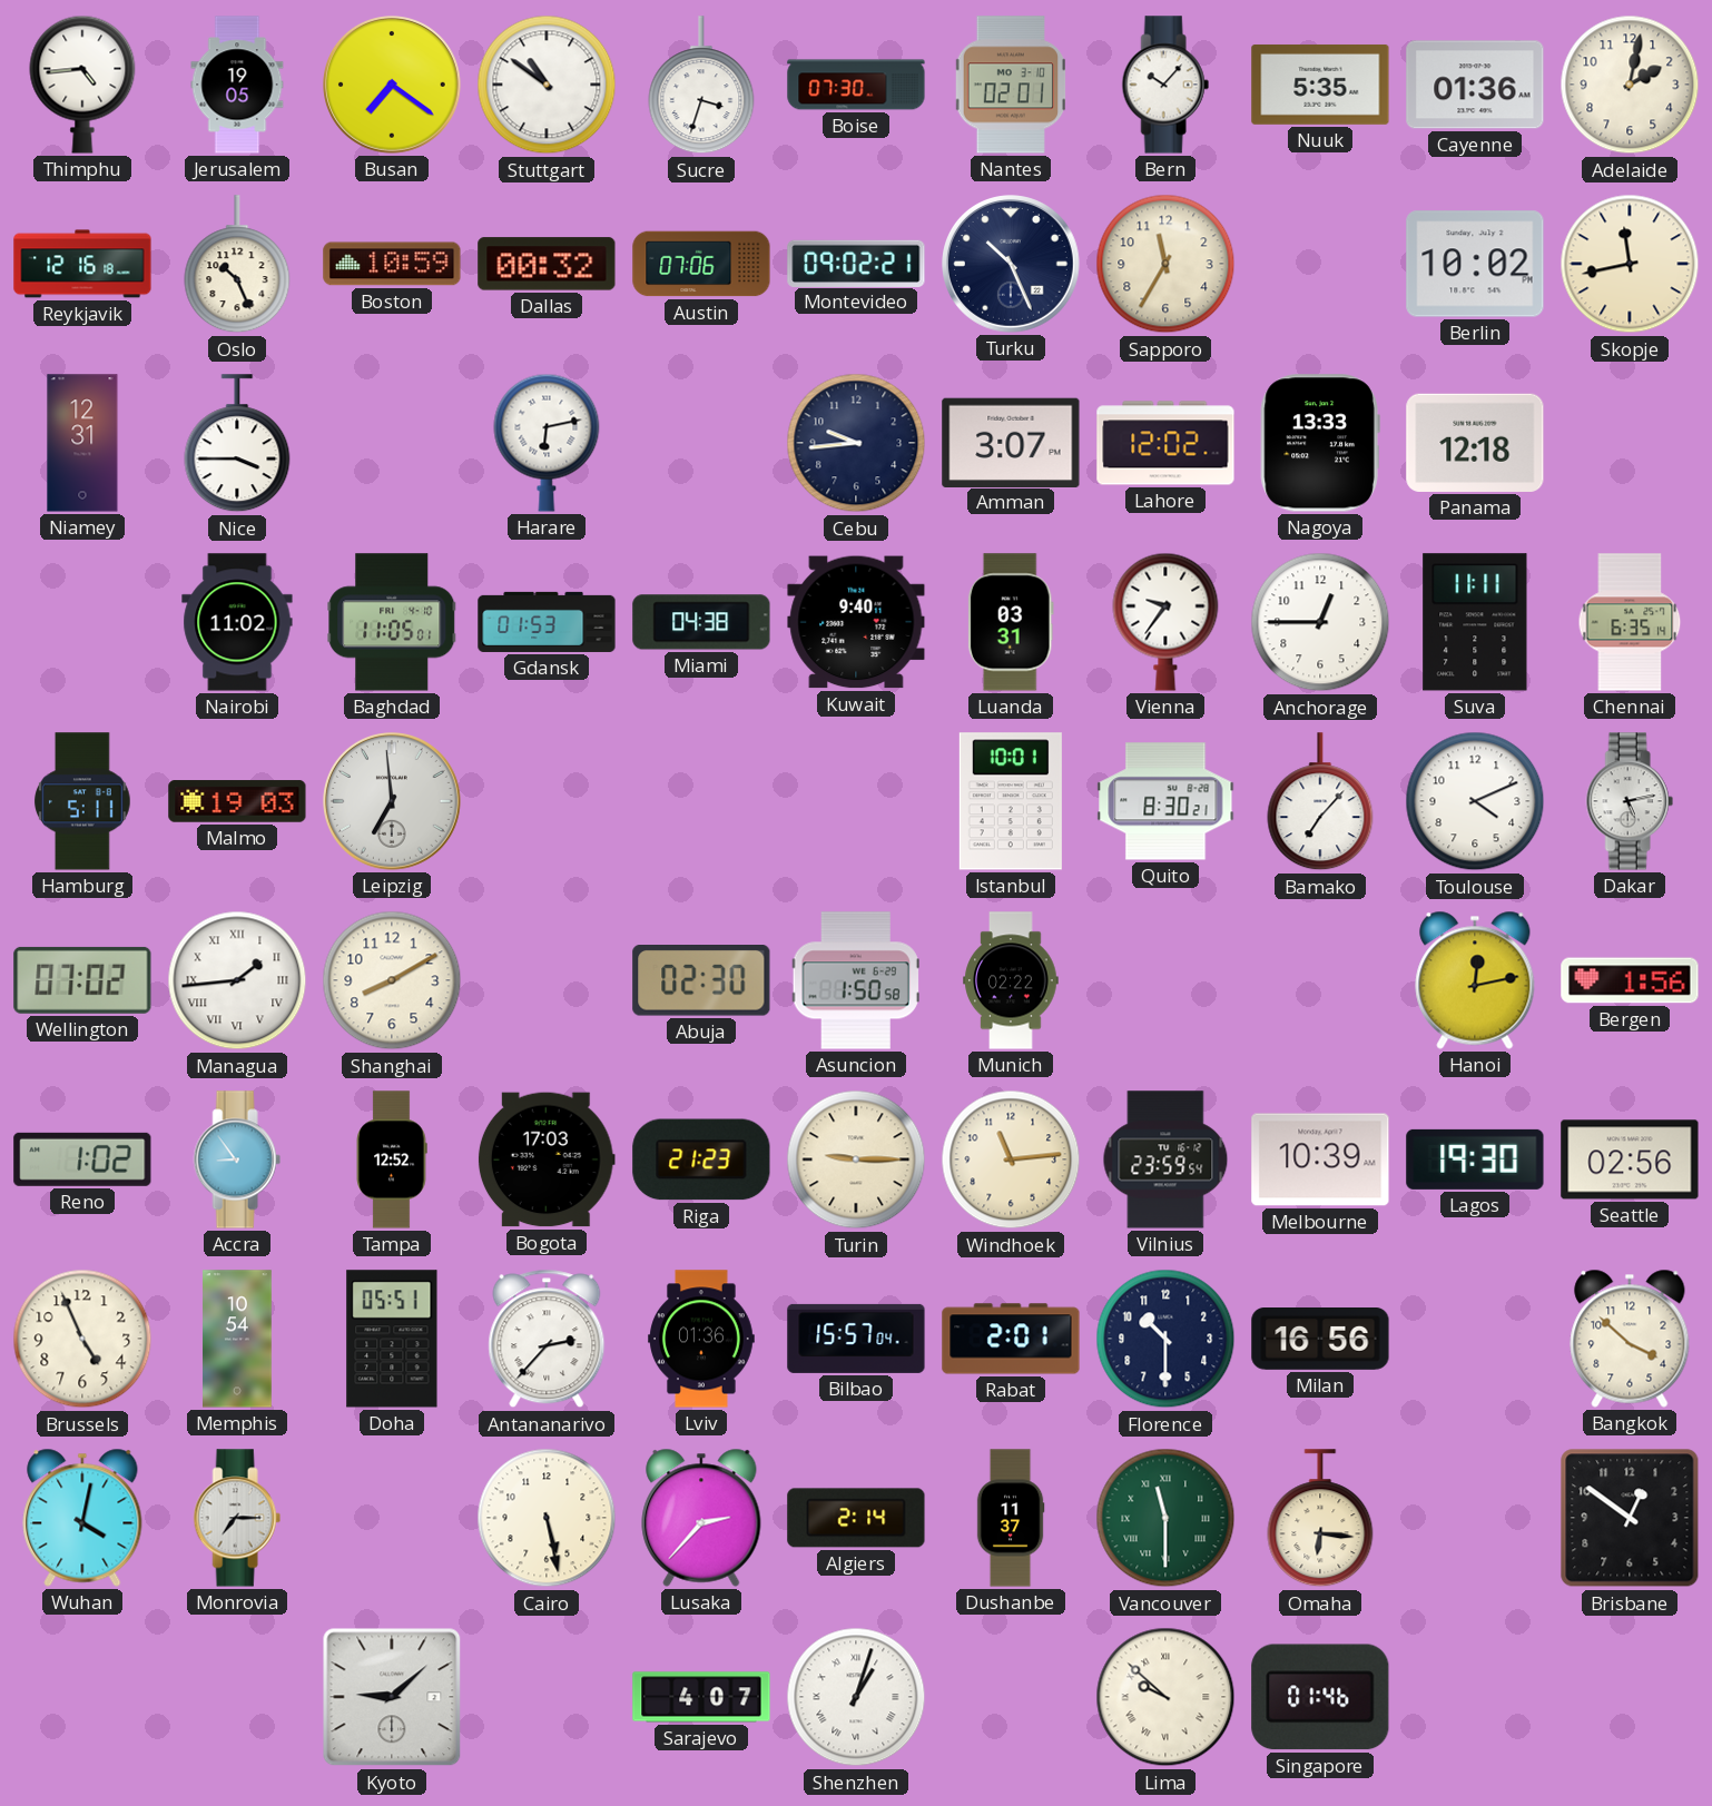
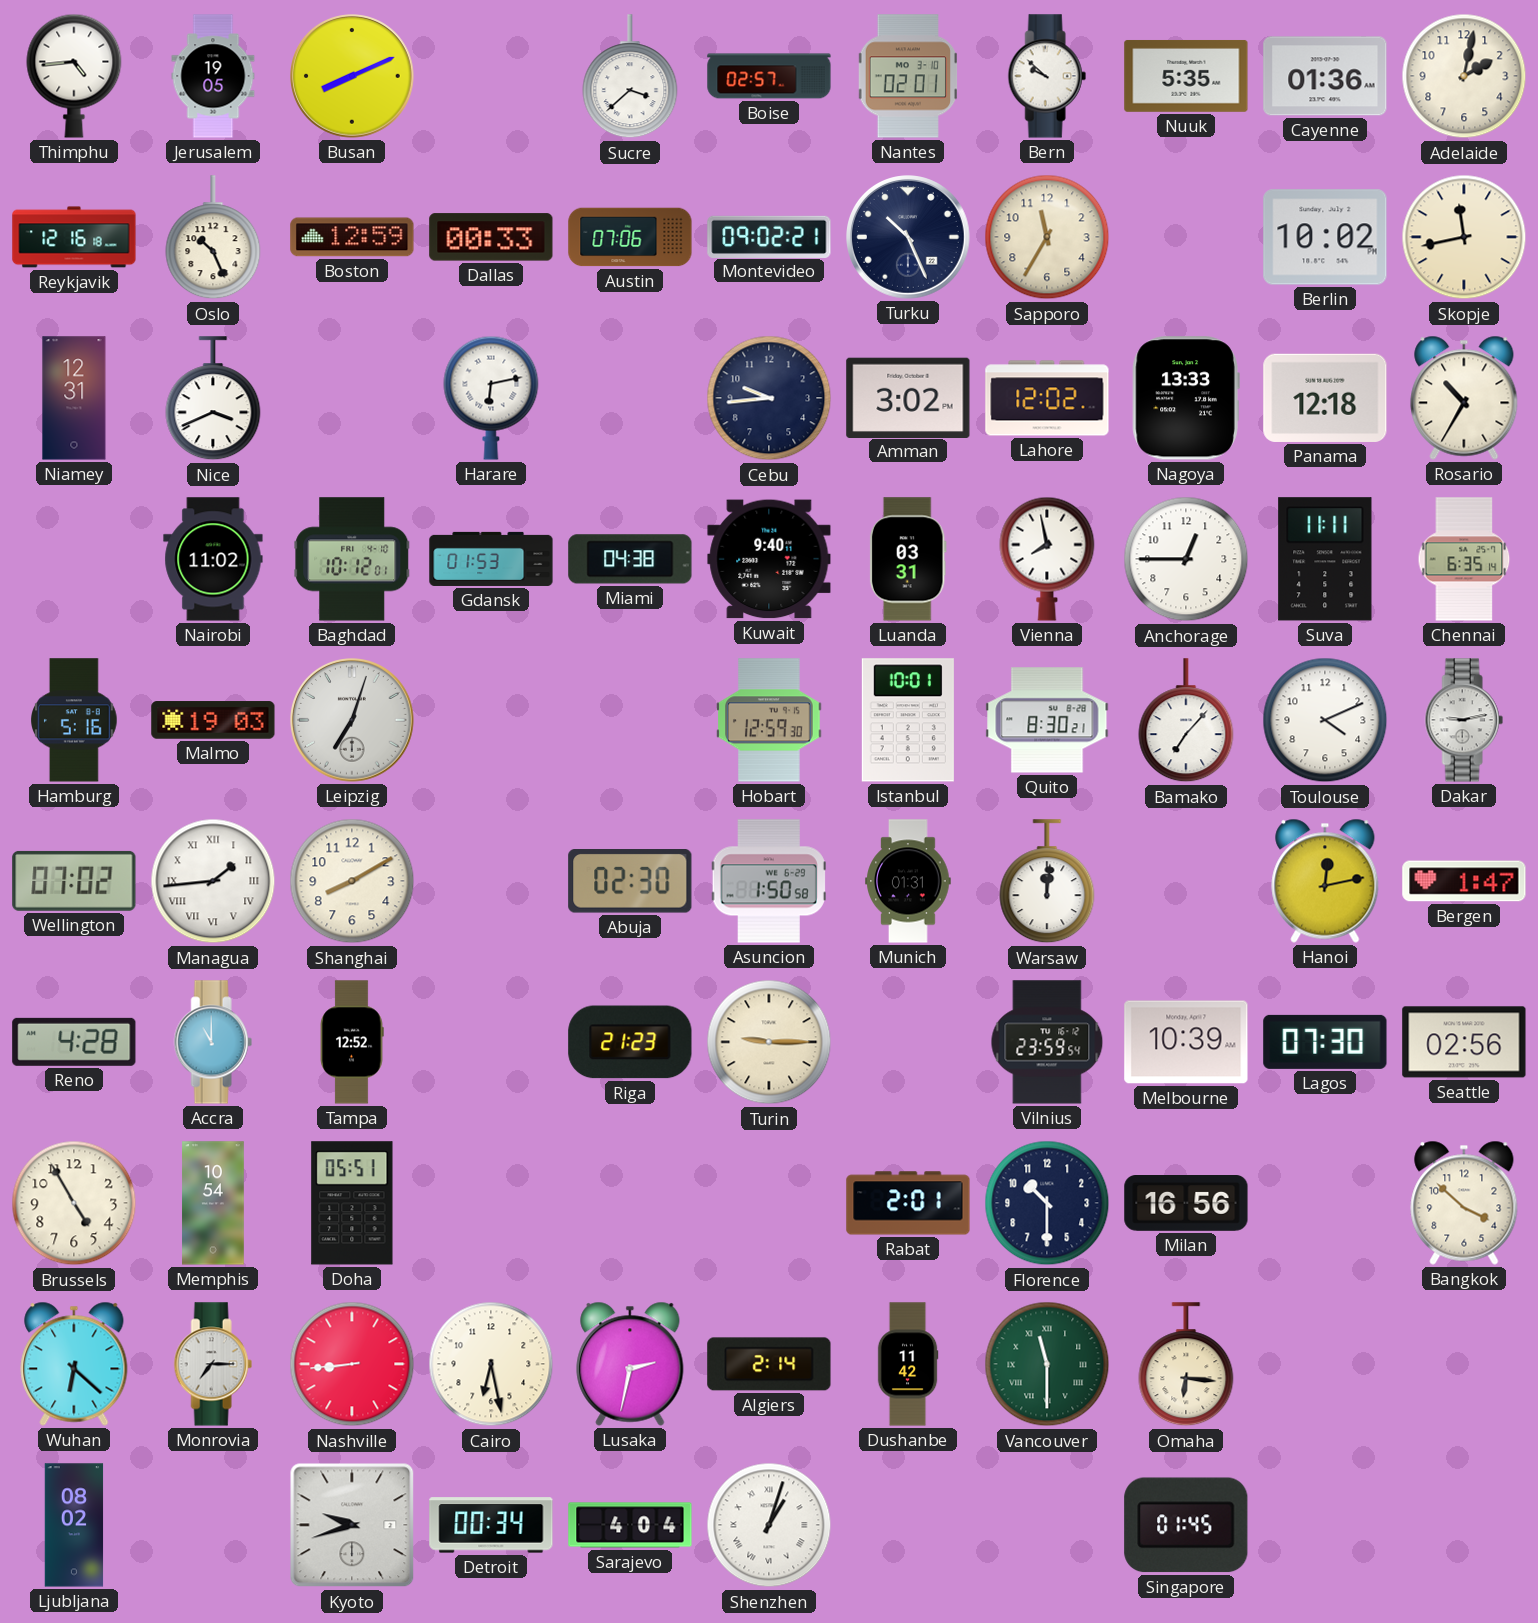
Busan: 7:21 -> 8:11 (353, 77)
Stuttgart: 10:51 -> none (547, 85)
Sucre: 3:33 -> 3:38 (630, 77)
Boise: 07:30 -> 02:57 (769, 76)
Bern: 10:07 -> 9:52 (1047, 76)
Boston: 10:59 -> 12:59 (352, 237)
Dallas: 00:32 -> 00:33 (491, 237)
Nice: 3:45 -> 3:41 (213, 399)
Amman: 3:07 -> 3:02 (908, 397)
Rosario: none -> 10:35 (1464, 398)
Baghdad: 11:05 -> 10:12 (352, 559)
Vienna: 9:36 -> 7:58 (1047, 559)
Hamburg: 5:11 -> 5:16 (74, 720)
Leipzig: 6:59 -> 7:03 (353, 721)
Hobart: none -> 12:59 (769, 720)
Dakar: 5:13 -> 9:13 (1464, 720)
Munich: 02:22 -> 01:31 (908, 881)
Warsaw: none -> 12:01 (1047, 882)
Bergen: 1:56 -> 1:47 (1464, 881)
Reno: 1:02 -> 4:28 (74, 1042)
Accra: 8:54 -> 11:00 (213, 1042)
Bogota: 17:03 -> none (547, 1159)
Windhoek: 11:14 -> none (1011, 1159)
Lagos: 19:30 -> 07:30 (1325, 1042)
Brussels: 4:56 -> 4:55 (74, 1203)
Antananarivo: 2:37 -> none (547, 1339)
Lviv: 01:36 -> none (701, 1339)
Bilbao: 15:57 -> none (856, 1339)
Wuhan: 4:02 -> 6:22 (74, 1364)
Nashville: none -> 8:44 (352, 1364)
Cairo: 5:28 -> 6:28 (491, 1364)
Lusaka: 2:37 -> 2:32 (630, 1364)
Dushanbe: 11:37 -> 11:42 (908, 1364)
Brisbane: 12:51 -> none (1630, 1518)
Ljubljana: none -> 08:02 (74, 1525)
Kyoto: 9:08 -> 9:42 (352, 1525)
Detroit: none -> 00:34 (491, 1525)
Sarajevo: 4:07 -> 4:04 (630, 1525)
Lima: 9:52 -> none (1165, 1697)
Singapore: 01:46 -> 01:45 (1186, 1525)
